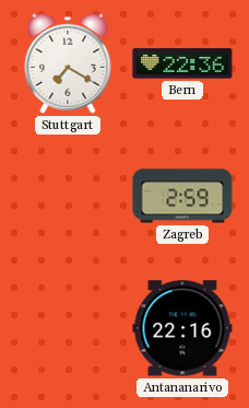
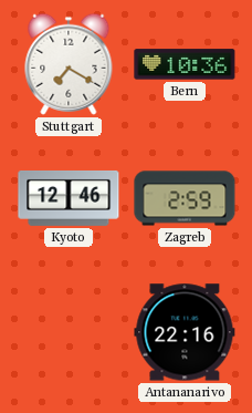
Bern: 22:36 -> 10:36 (185, 64)
Kyoto: none -> 12:46 (69, 198)
